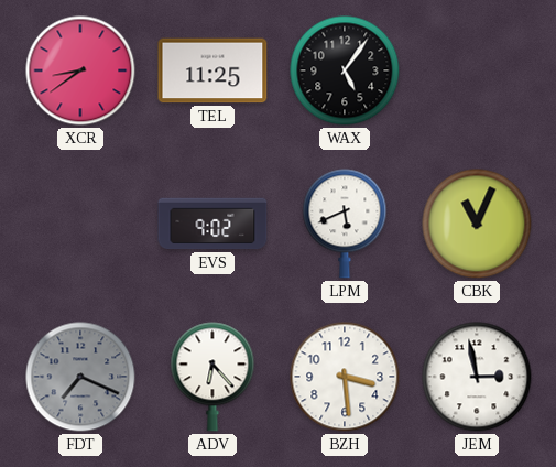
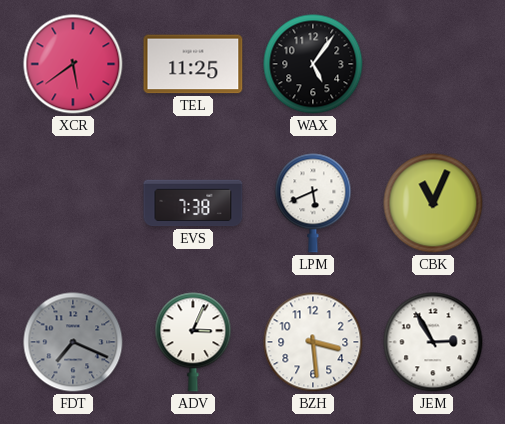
XCR: 8:39 -> 5:39 (73, 64)
EVS: 9:02 -> 7:38 (193, 203)
ADV: 6:23 -> 3:04 (193, 342)
JEM: 2:58 -> 2:55 (433, 342)
